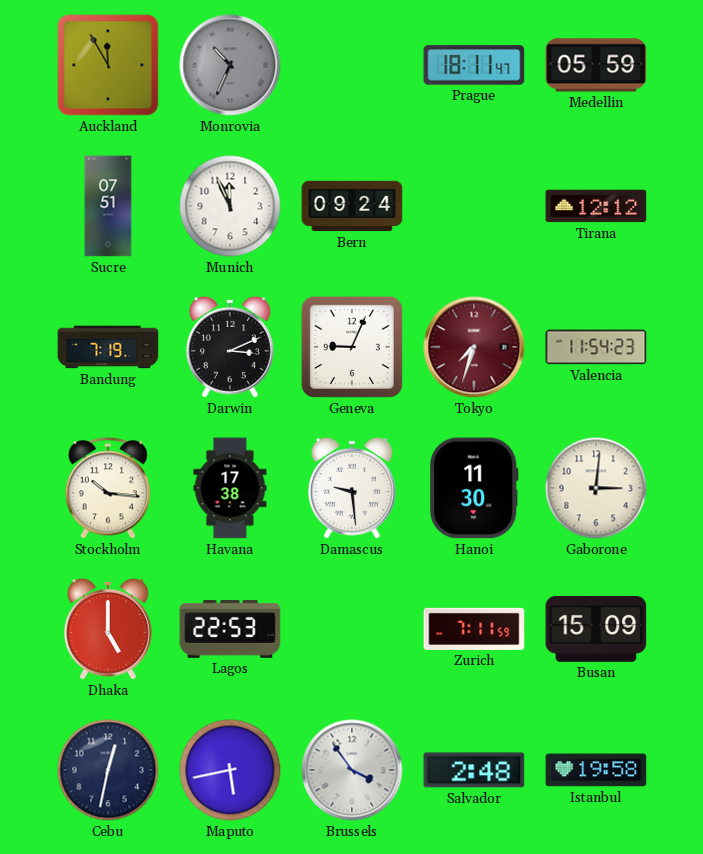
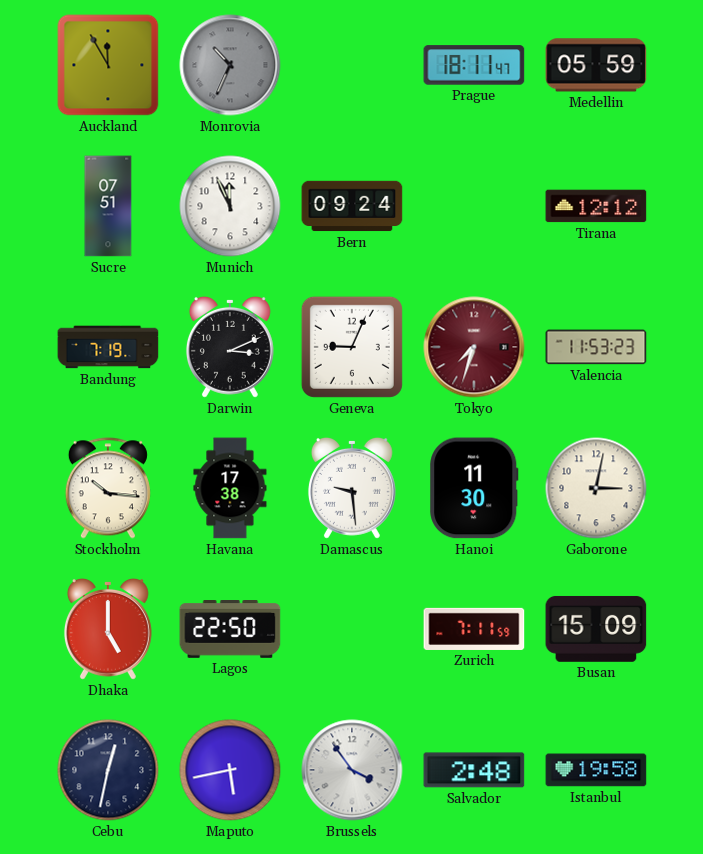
Valencia: 11:54 -> 11:53 (596, 347)
Gaborone: 3:01 -> 3:02 (596, 488)
Lagos: 22:53 -> 22:50 (230, 630)
